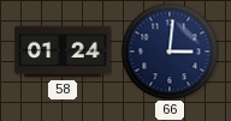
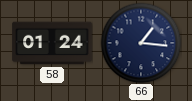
66: 3:01 -> 1:16 (141, 43)
